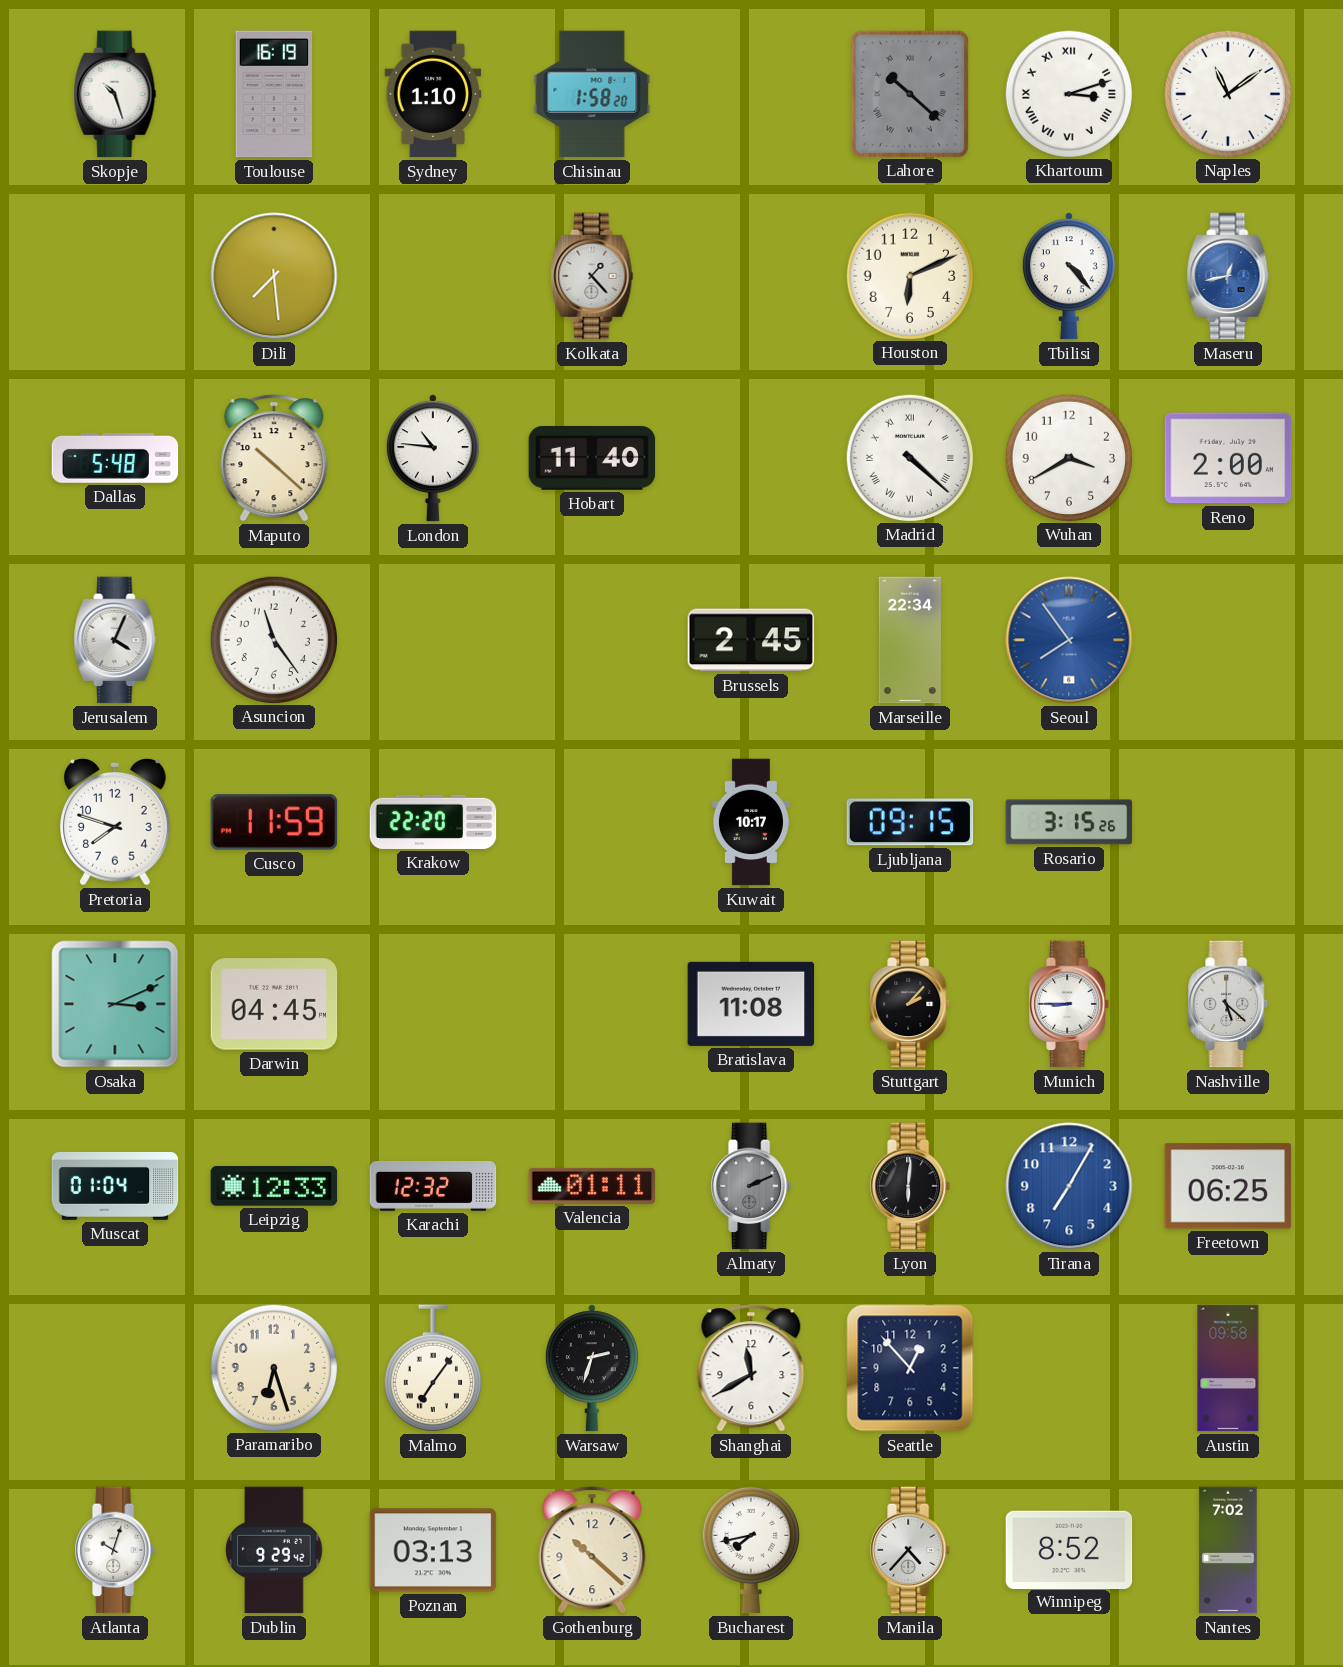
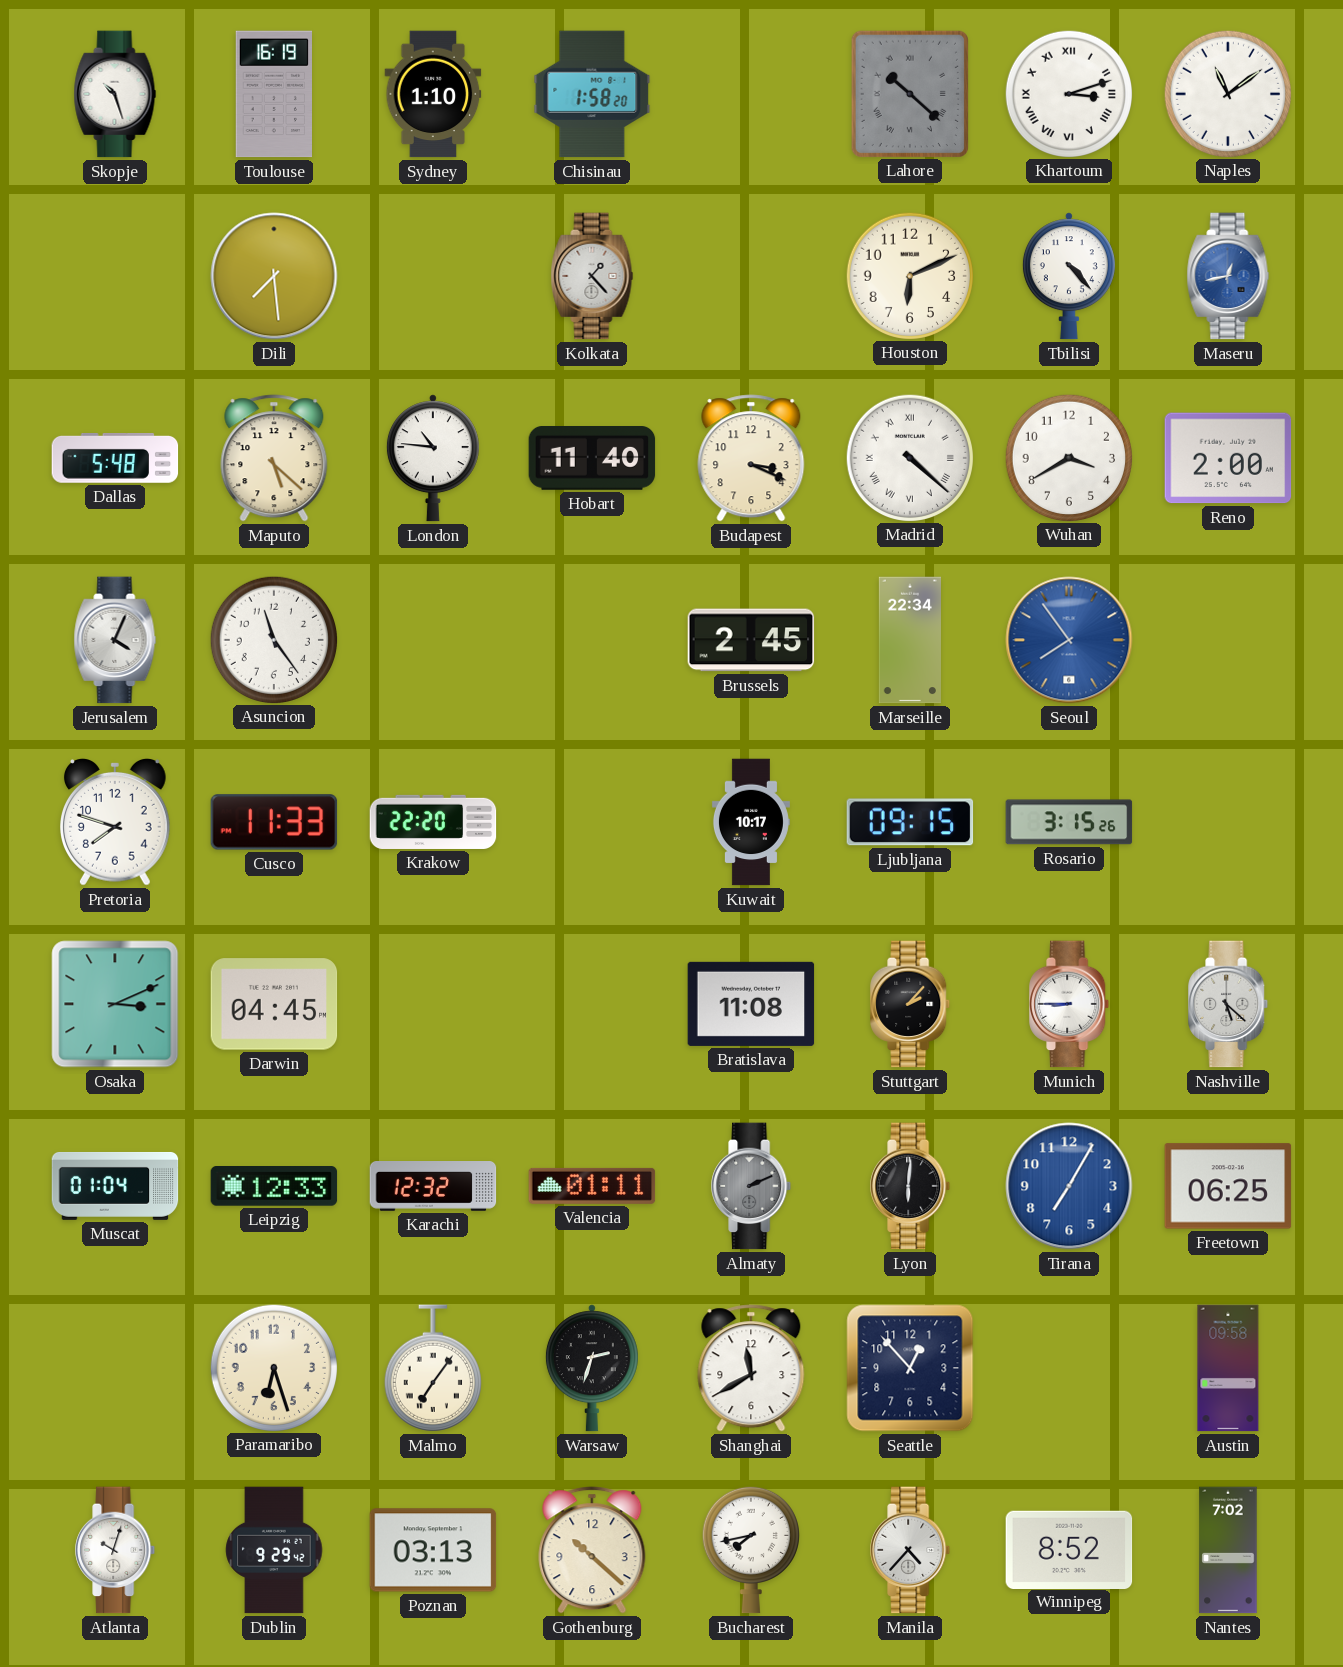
Maputo: 10:22 -> 5:22 (274, 458)
Budapest: none -> 3:19 (751, 458)
Cusco: 11:59 -> 11:33 (274, 822)
